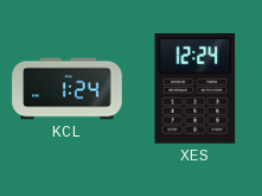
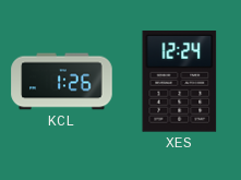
KCL: 1:24 -> 1:26 (62, 82)
